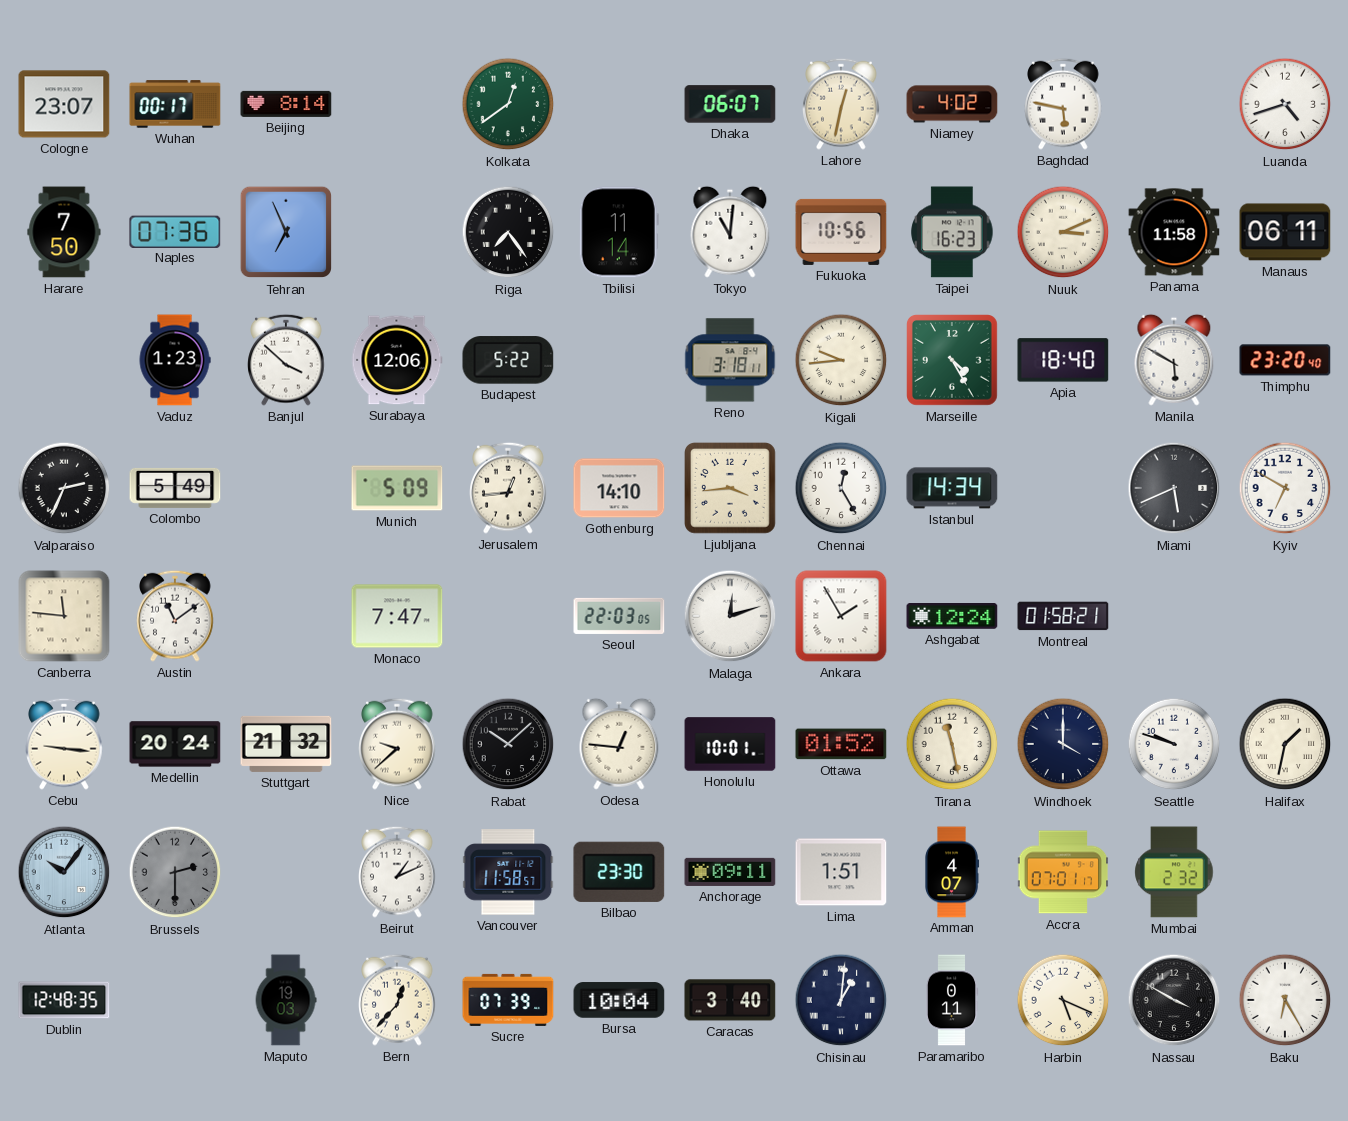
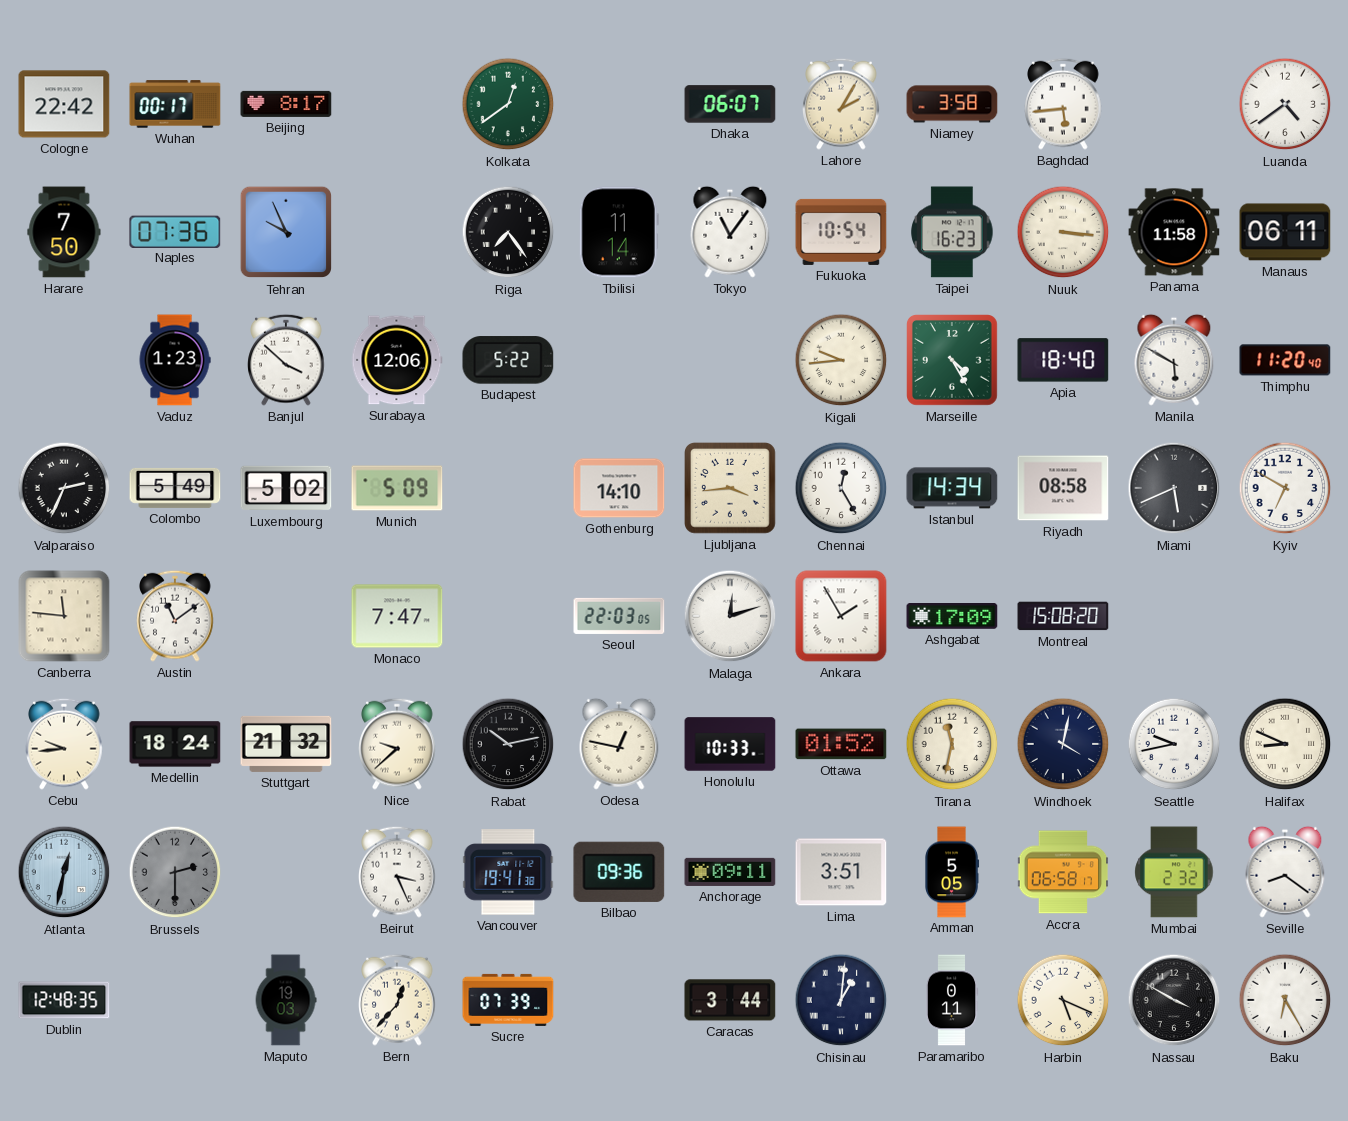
Cologne: 23:07 -> 22:42 (64, 104)
Beijing: 8:14 -> 8:17 (286, 104)
Lahore: 12:32 -> 2:05 (841, 104)
Niamey: 4:02 -> 3:58 (952, 104)
Baghdad: 5:47 -> 5:44 (1063, 104)
Luanda: 4:42 -> 4:39 (1285, 104)
Tehran: 6:56 -> 9:56 (286, 232)
Tokyo: 11:01 -> 11:06 (730, 232)
Fukuoka: 10:56 -> 10:54 (841, 232)
Nuuk: 3:11 -> 3:16 (1063, 232)
Reno: 3:18 -> none (730, 360)
Thimphu: 23:20 -> 11:20 (1285, 360)
Luxembourg: none -> 5:02 (286, 488)
Jerusalem: 12:44 -> none (508, 488)
Riyadh: none -> 08:58 (1063, 488)
Ashgabat: 12:24 -> 17:09 (952, 617)
Montreal: 01:58 -> 15:08 (1063, 616)
Cebu: 9:16 -> 9:44 (64, 744)
Medellin: 20:24 -> 18:24 (175, 744)
Rabat: 10:08 -> 10:13 (508, 744)
Odesa: 12:46 -> 12:47 (619, 744)
Honolulu: 10:01 -> 10:33 (730, 744)
Tirana: 11:28 -> 11:32 (952, 744)
Windhoek: 4:00 -> 4:02 (1063, 744)
Seattle: 9:48 -> 9:43 (1174, 744)
Halifax: 1:32 -> 8:49 (1285, 744)
Atlanta: 10:06 -> 12:32 (64, 872)
Beirut: 1:11 -> 3:26 (397, 872)
Vancouver: 11:58 -> 19:41 (508, 872)
Bilbao: 23:30 -> 09:36 (619, 872)
Lima: 1:51 -> 3:51 (841, 872)
Amman: 4:07 -> 5:05 (953, 872)
Accra: 07:01 -> 06:58 (1063, 872)
Seville: none -> 8:21 (1285, 872)
Bursa: 10:04 -> none (619, 1000)
Caracas: 3:40 -> 3:44 (730, 1000)
